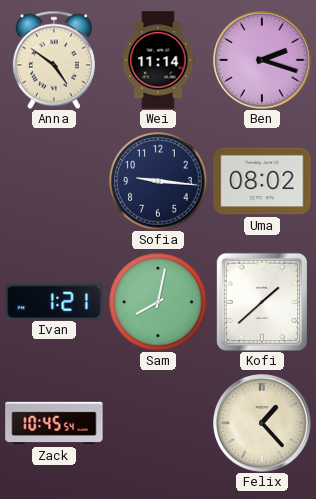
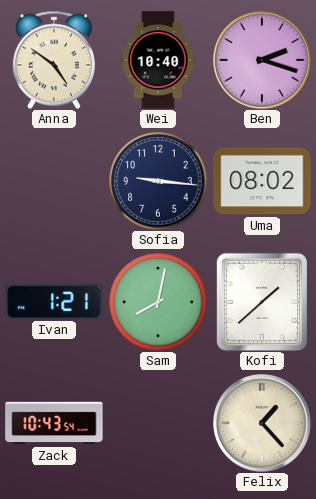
Wei: 11:14 -> 10:40 (158, 60)
Zack: 10:45 -> 10:43 (54, 423)
